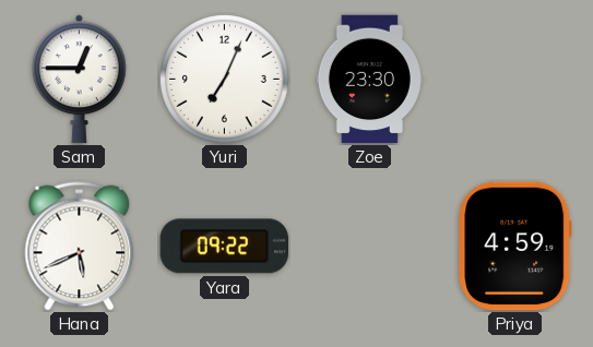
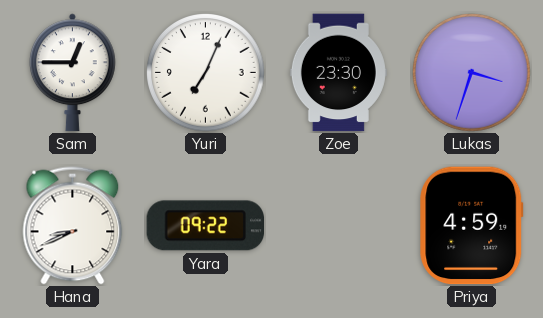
Lukas: none -> 3:33 (472, 73)
Hana: 5:41 -> 8:41 (73, 226)
